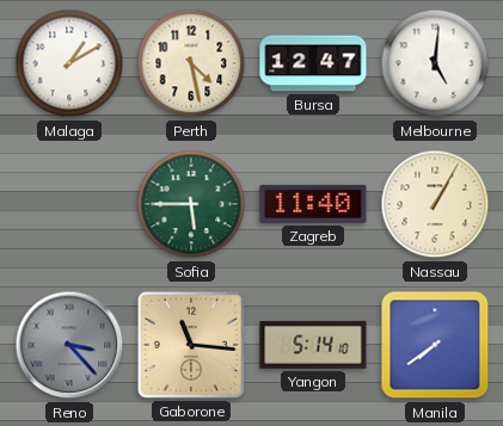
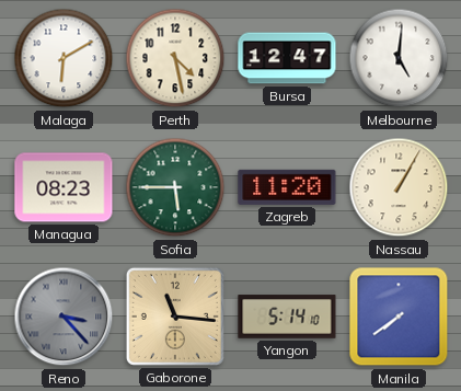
Malaga: 1:10 -> 6:10 (64, 58)
Managua: none -> 08:23 (64, 187)
Zagreb: 11:40 -> 11:20 (287, 187)
